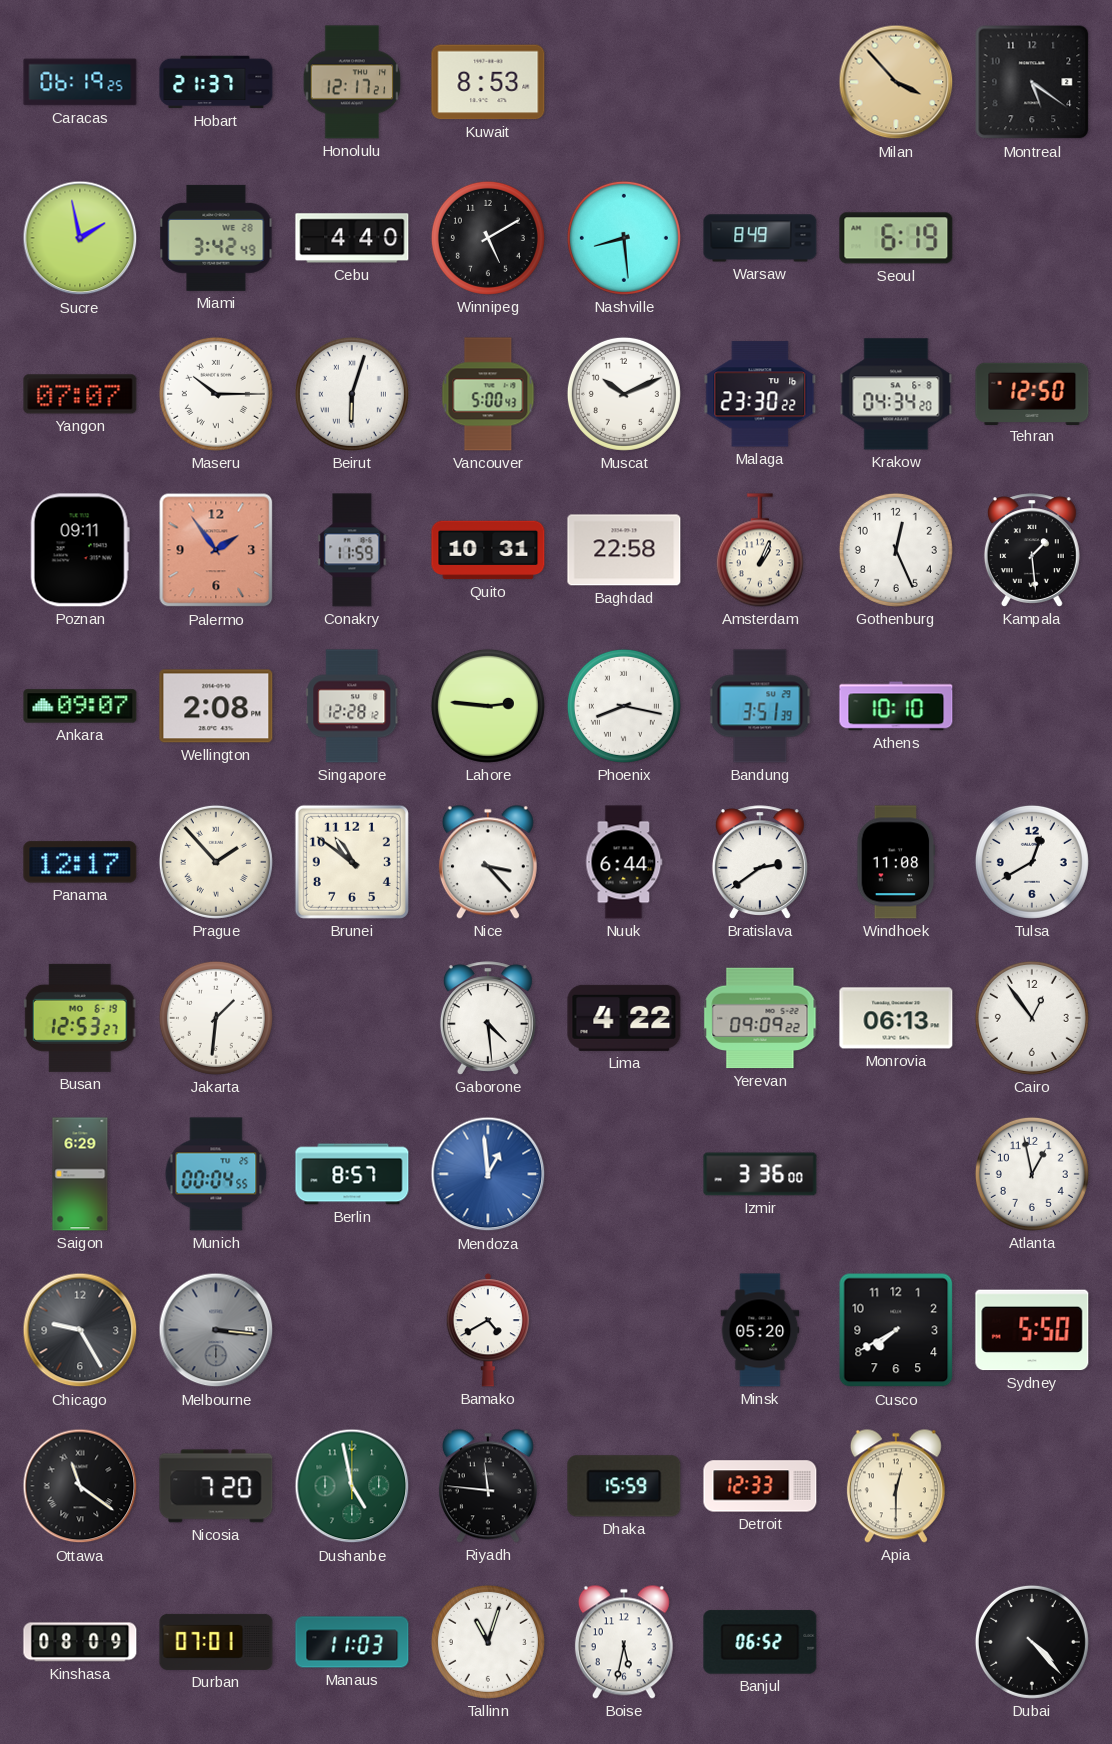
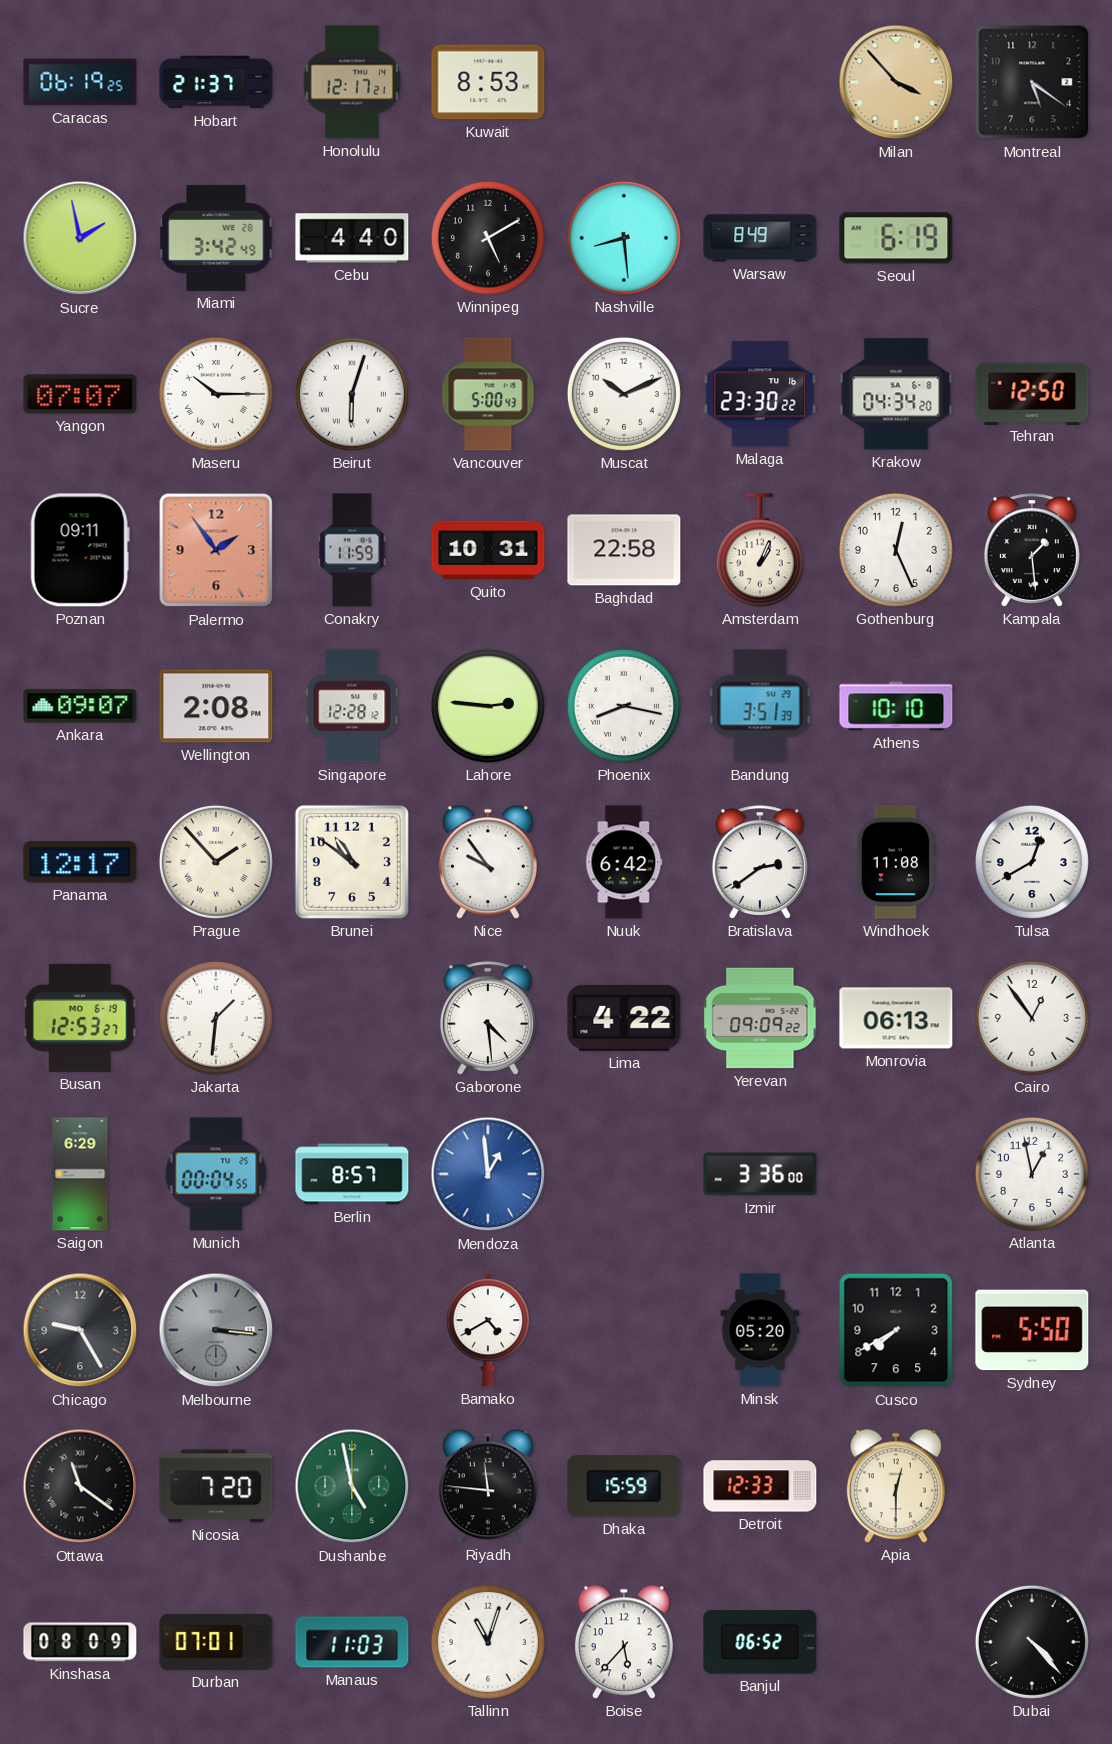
Nice: 3:23 -> 9:54 (488, 862)
Nuuk: 6:44 -> 6:42 (624, 862)
Boise: 5:32 -> 5:37 (624, 1642)
